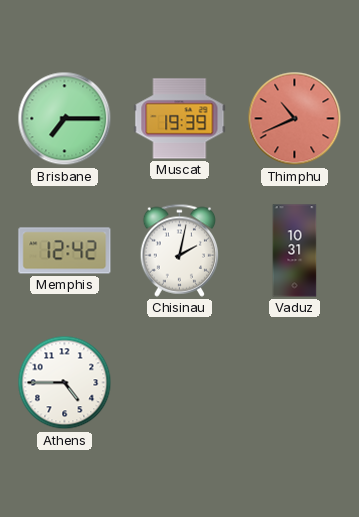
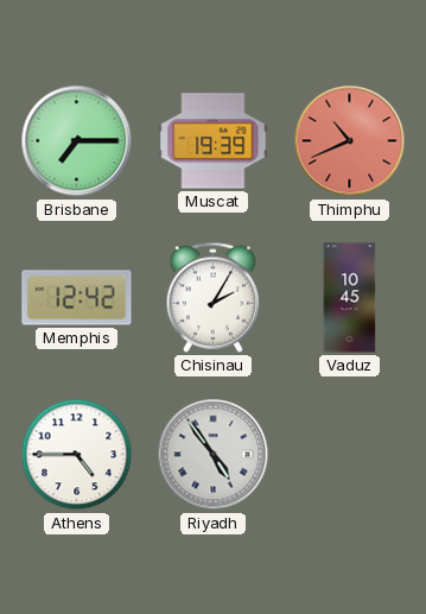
Chisinau: 2:02 -> 2:05 (214, 297)
Vaduz: 10:31 -> 10:45 (350, 298)
Riyadh: none -> 4:54 (214, 455)
